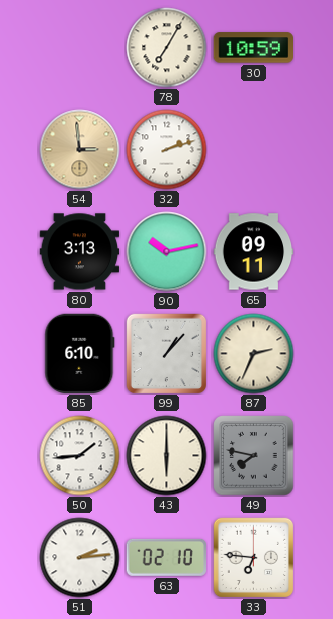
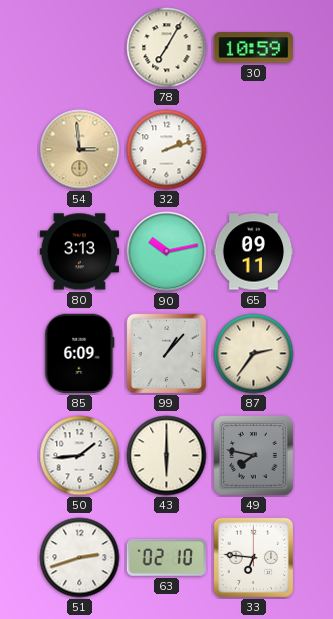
85: 6:10 -> 6:09 (80, 354)
87: 2:34 -> 2:36 (254, 354)
51: 2:14 -> 2:42 (80, 558)
